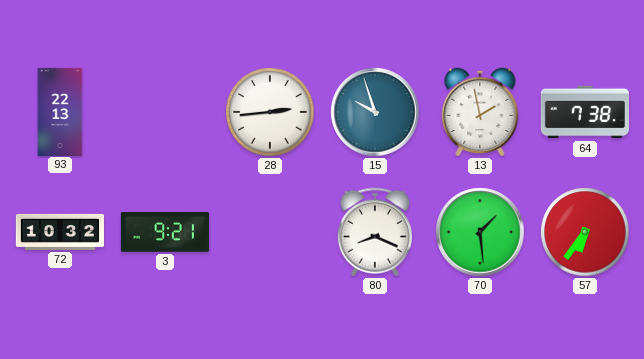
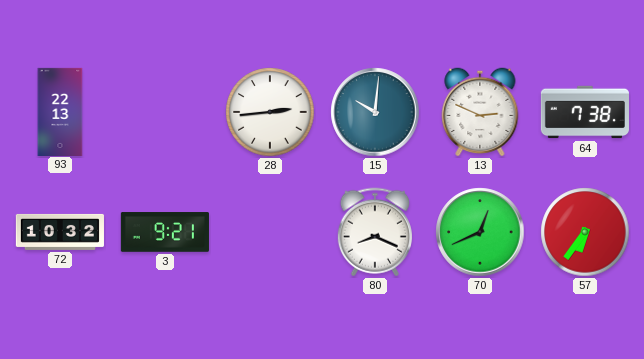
15: 9:57 -> 10:01 (375, 112)
13: 1:58 -> 2:49 (480, 112)
70: 1:29 -> 12:41 (480, 232)
